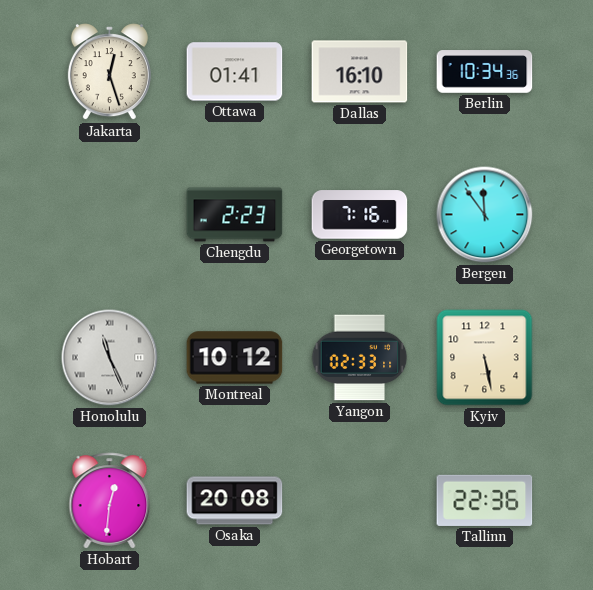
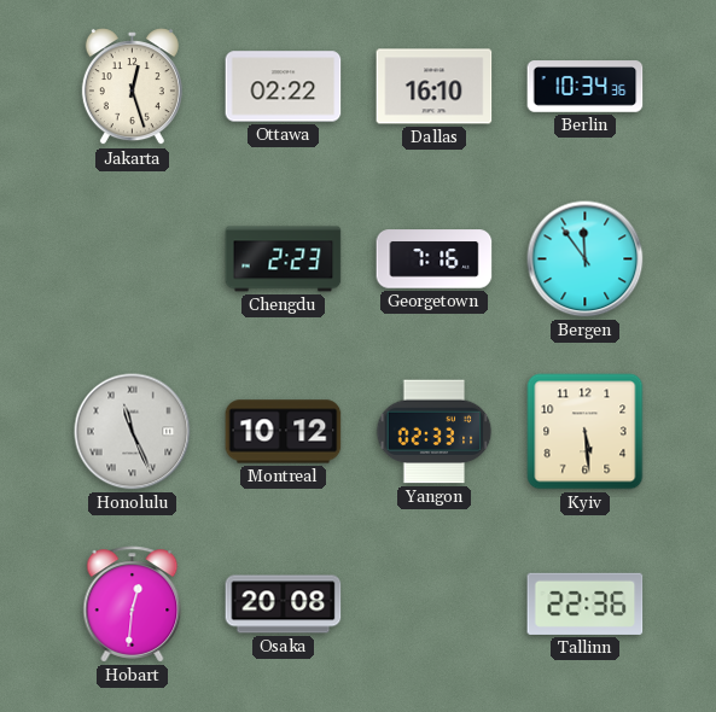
Ottawa: 01:41 -> 02:22 (284, 87)
Kyiv: 5:28 -> 5:29 (586, 432)
